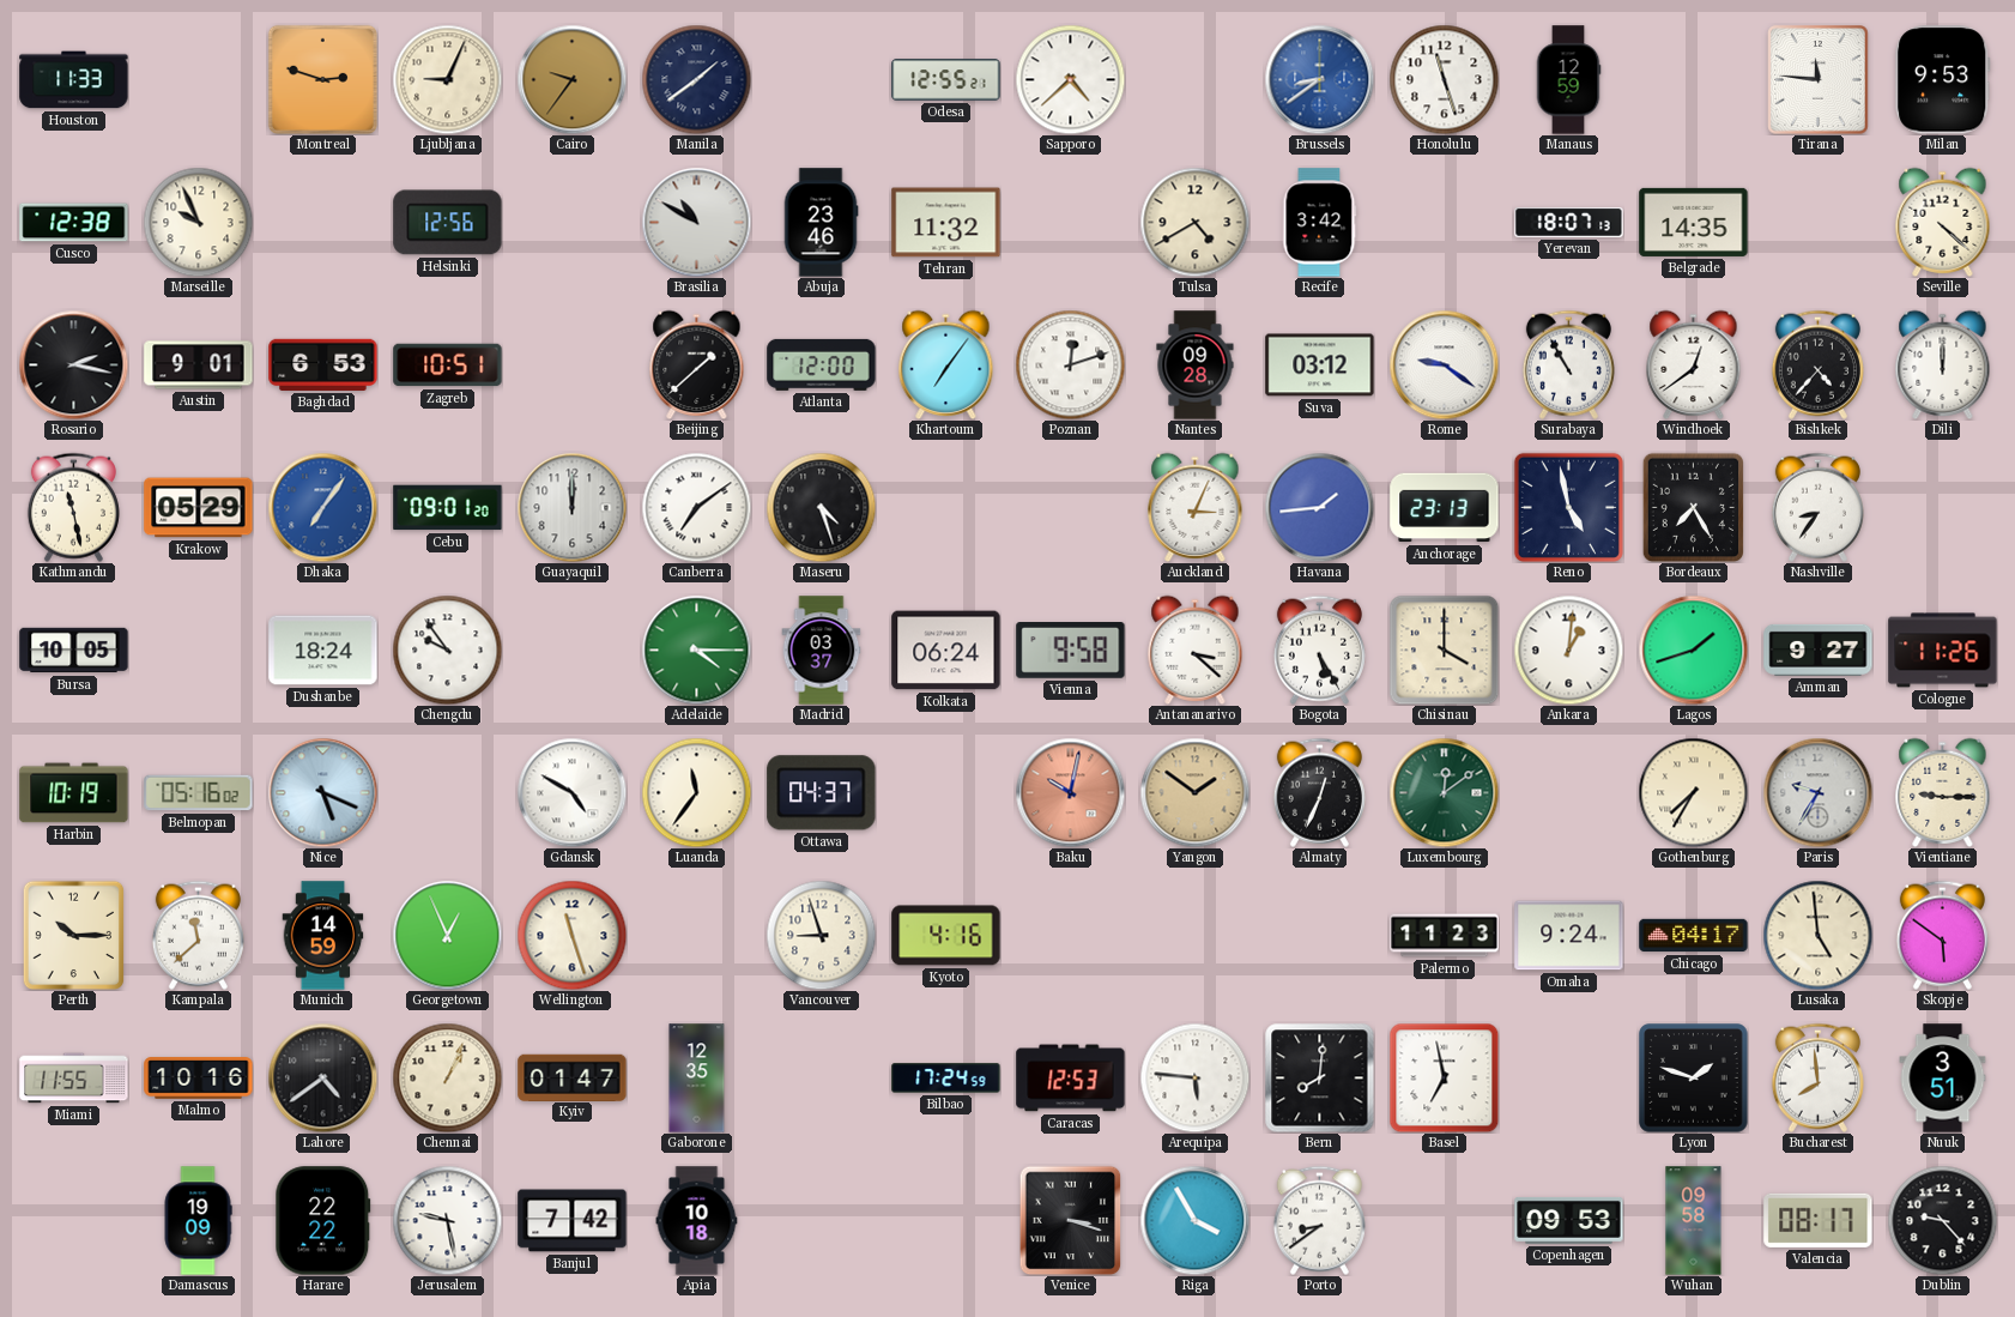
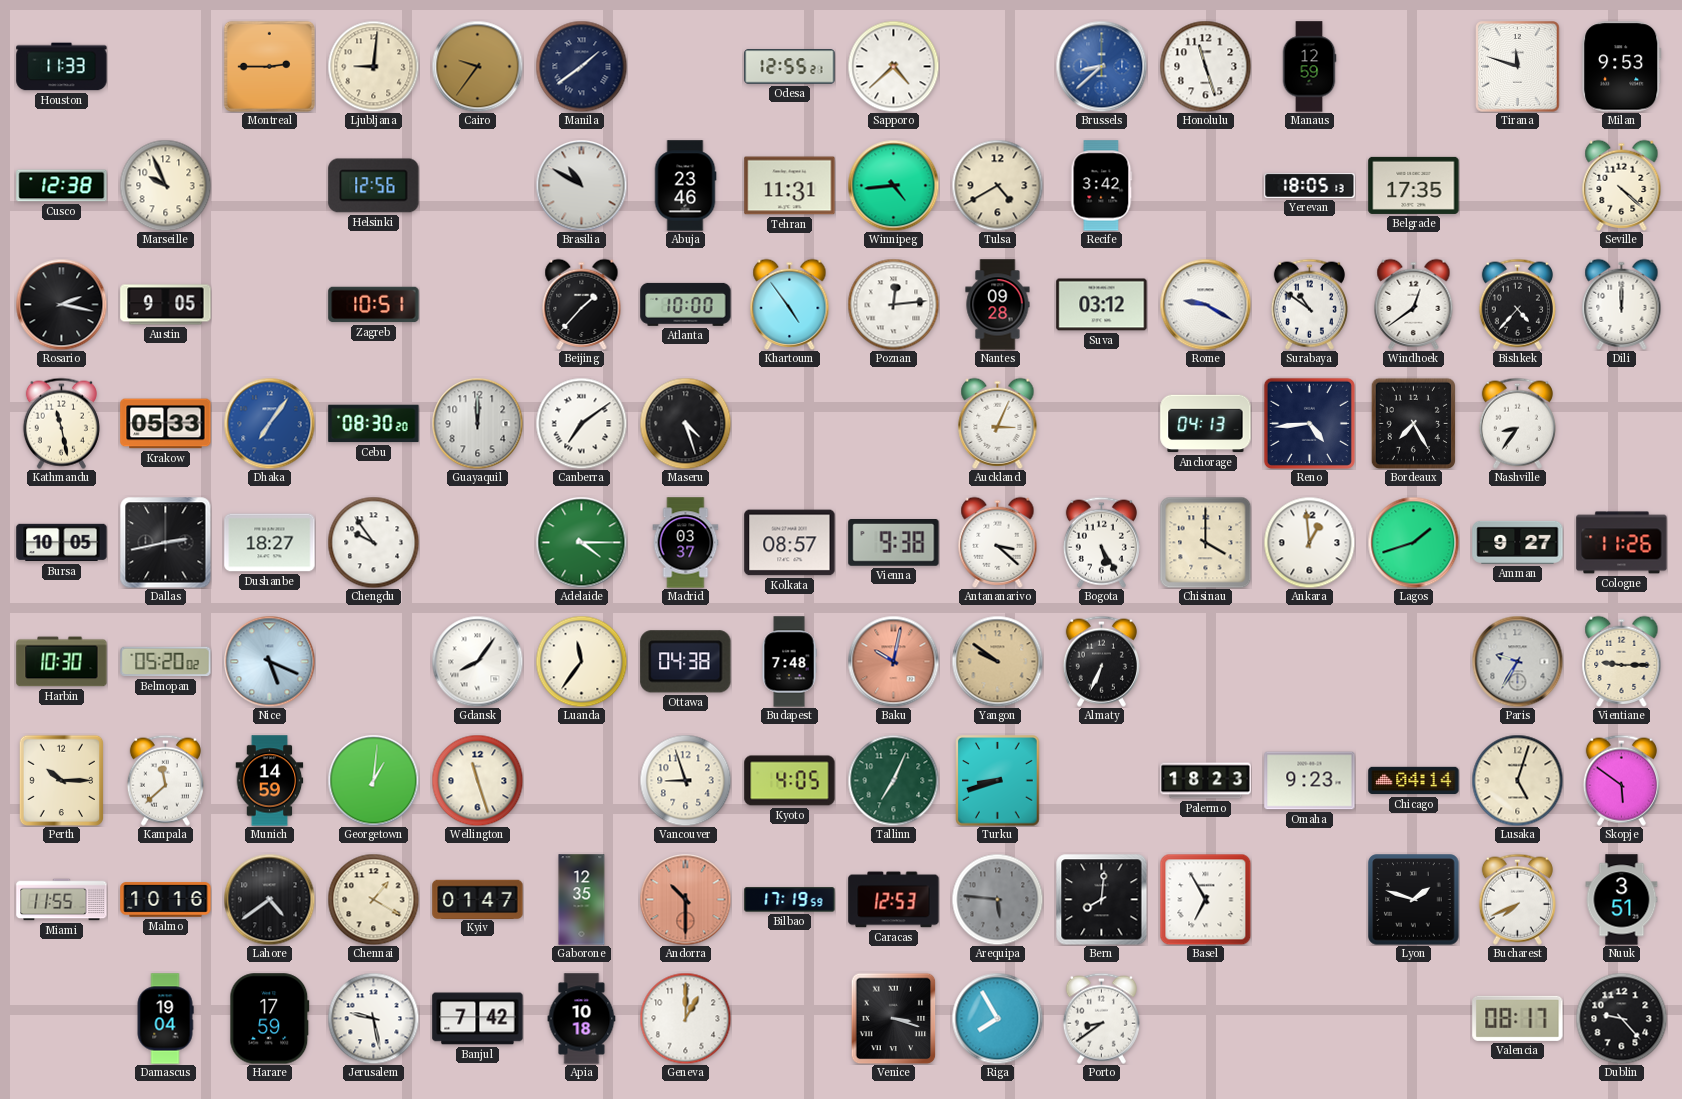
Montreal: 2:48 -> 2:45 (269, 66)
Ljubljana: 9:04 -> 9:01 (373, 66)
Brussels: 8:39 -> 8:38 (1101, 66)
Tirana: 11:46 -> 11:48 (1518, 67)
Tehran: 11:32 -> 11:31 (790, 186)
Winnipeg: none -> 4:44 (893, 185)
Yerevan: 18:07 -> 18:05 (1310, 186)
Belgrade: 14:35 -> 17:35 (1414, 185)
Austin: 9:01 -> 9:05 (166, 305)
Baghdad: 6:53 -> none (323, 364)
Beijing: 1:38 -> 1:37 (582, 304)
Atlanta: 12:00 -> 10:00 (686, 304)
Khartoum: 7:06 -> 4:54 (790, 304)
Poznan: 12:12 -> 12:14 (893, 304)
Rome: 9:21 -> 9:20 (1205, 304)
Surabaya: 10:55 -> 10:51 (1309, 304)
Krakow: 05:29 -> 05:33 (166, 424)
Cebu: 09:01 -> 08:30 (374, 424)
Havana: 1:44 -> none (1319, 507)
Anchorage: 23:13 -> 04:13 (1206, 424)
Reno: 4:58 -> 4:44 (1309, 423)
Dallas: none -> 2:43 (165, 542)
Dushanbe: 18:24 -> 18:27 (270, 543)
Kolkata: 06:24 -> 08:57 (790, 543)
Vienna: 9:58 -> 9:38 (894, 543)
Ankara: 1:01 -> 12:59 (1309, 542)
Harbin: 10:19 -> 10:30 (62, 662)
Belmopan: 05:16 -> 05:20 (166, 662)
Gdansk: 4:50 -> 8:06 (477, 661)
Ottawa: 04:37 -> 04:38 (686, 662)
Budapest: none -> 7:48 (789, 662)
Yangon: 1:51 -> 9:51 (997, 661)
Almaty: 12:34 -> 6:34 (1101, 661)
Luxembourg: 12:09 -> none (1444, 792)
Gothenburg: 7:35 -> none (1693, 792)
Georgetown: 12:56 -> 1:01 (373, 780)
Kyoto: 4:16 -> 4:05 (790, 781)
Tallinn: none -> 7:04 (893, 780)
Turku: none -> 8:42 (998, 781)
Palermo: 11:23 -> 18:23 (1206, 781)
Omaha: 9:24 -> 9:23 (1310, 781)
Chicago: 04:17 -> 04:14 (1414, 781)
Lusaka: 4:59 -> 5:03 (1517, 780)
Chennai: 1:04 -> 1:20 (373, 899)
Andorra: none -> 10:30 (685, 899)
Bilbao: 17:24 -> 17:19 (790, 900)
Arequipa dial: white -> grey (997, 899)
Basel: 6:58 -> 6:55 (1205, 899)
Bucharest: 7:59 -> 7:41 (1517, 899)
Damascus: 19:09 -> 19:04 (165, 1019)
Harare: 22:22 -> 17:59 (270, 1019)
Geneva: none -> 1:00 (685, 1018)
Riga: 3:55 -> 7:55 (997, 1018)
Copenhagen: 09:53 -> none (1569, 1220)
Wuhan: 09:58 -> none (1694, 1221)
